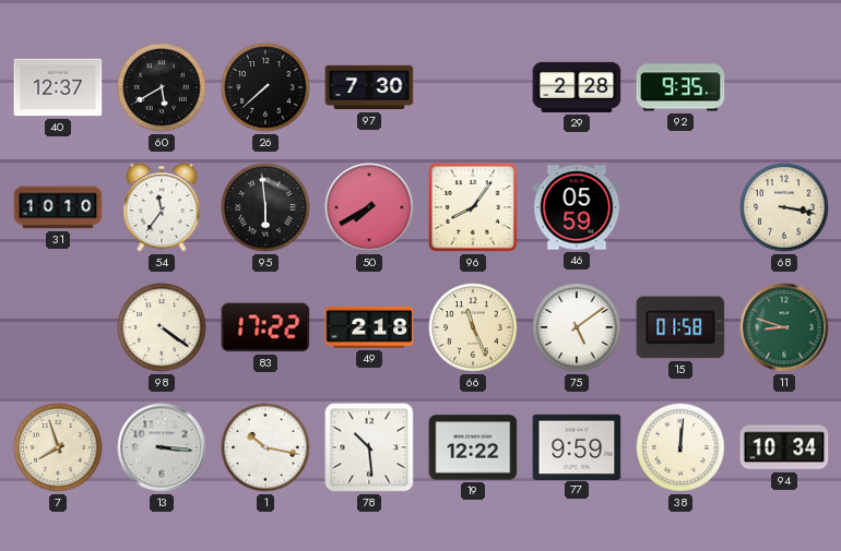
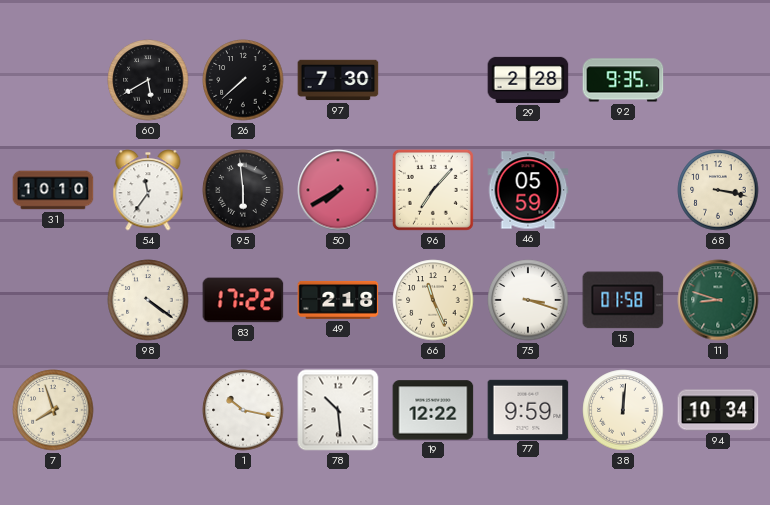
40: 12:37 -> none (58, 87)
96: 8:06 -> 7:07 (433, 190)
75: 5:09 -> 3:18 (528, 300)
13: 3:16 -> none (162, 447)
